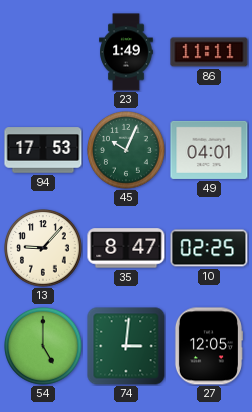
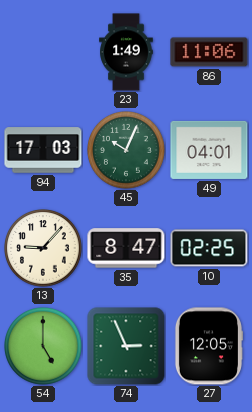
86: 11:11 -> 11:06 (209, 52)
94: 17:53 -> 17:03 (43, 150)
74: 3:01 -> 2:56 (126, 346)
